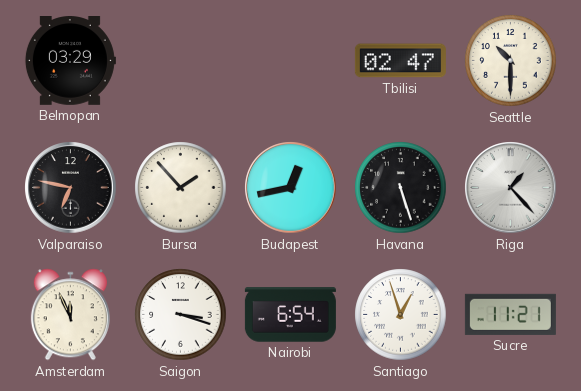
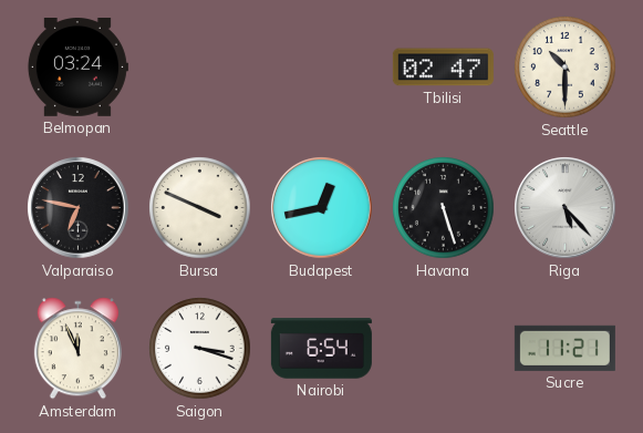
Belmopan: 03:29 -> 03:24 (77, 68)
Bursa: 1:53 -> 3:49 (200, 208)
Riga: 1:23 -> 5:23 (566, 208)
Santiago: 12:57 -> none (401, 315)
